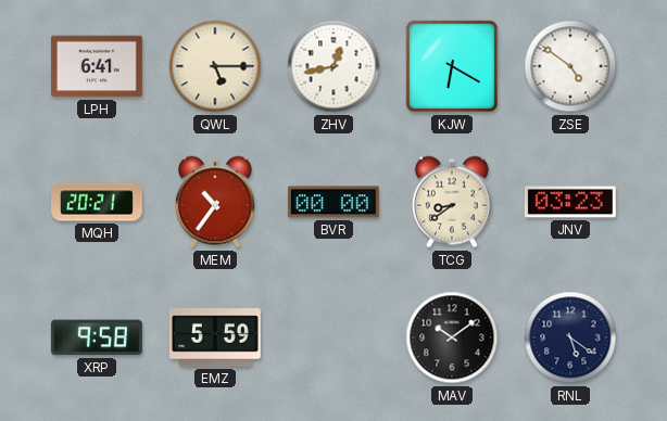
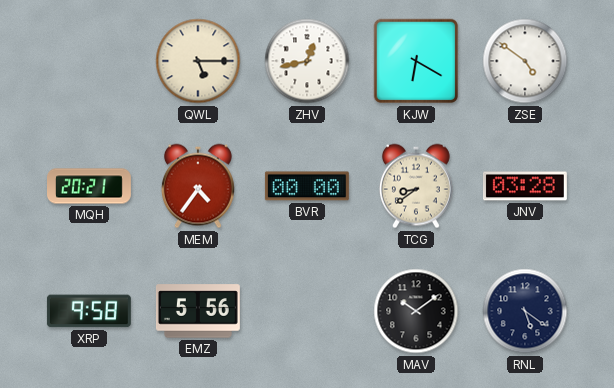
LPH: 6:41 -> none (97, 66)
MEM: 10:36 -> 4:36 (198, 186)
JNV: 03:23 -> 03:28 (525, 186)
EMZ: 5:59 -> 5:56 (198, 311)
